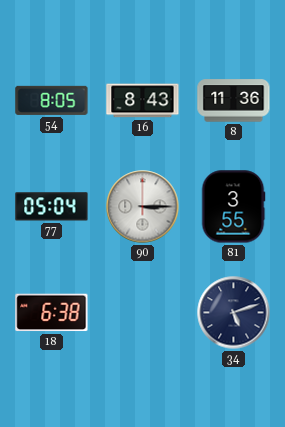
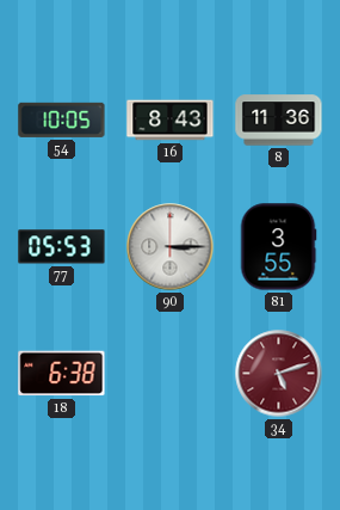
54: 8:05 -> 10:05 (62, 119)
77: 05:04 -> 05:53 (62, 247)
34 dial: navy -> burgundy (279, 374)
